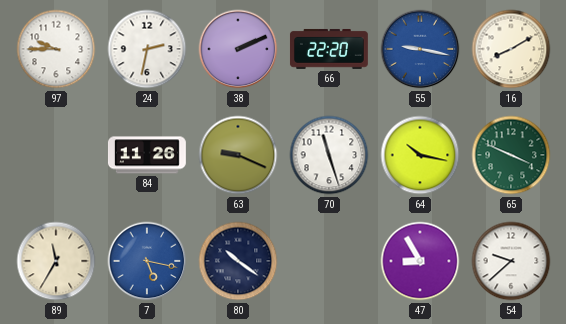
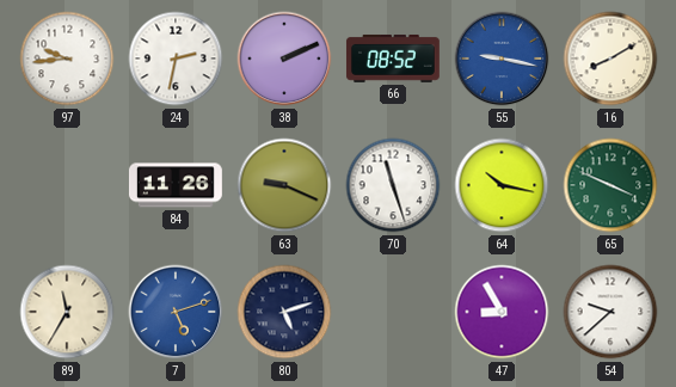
97: 9:45 -> 9:44 (67, 59)
66: 22:20 -> 08:52 (393, 59)
7: 5:17 -> 5:12 (176, 312)
80: 10:21 -> 5:12 (284, 312)
